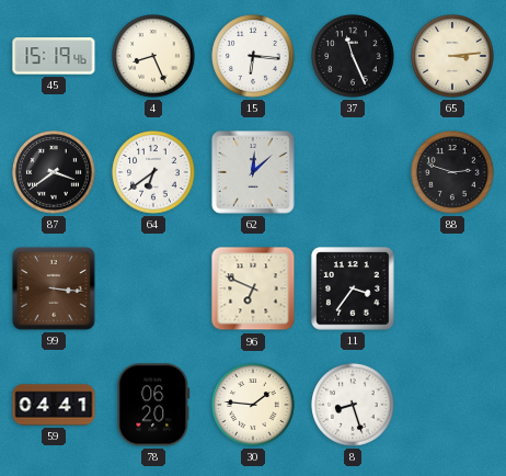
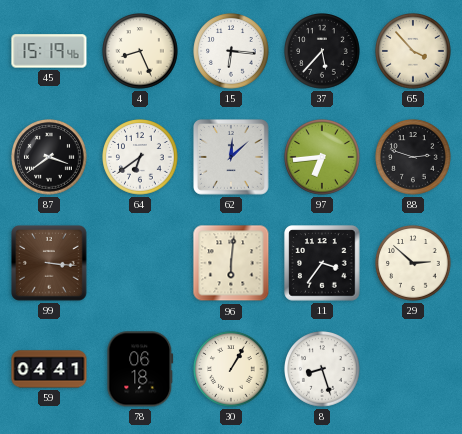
37: 11:26 -> 5:37 (322, 51)
65: 3:14 -> 3:53 (413, 51)
97: none -> 6:44 (322, 157)
96: 6:49 -> 6:01 (231, 263)
29: none -> 2:52 (413, 263)
78: 06:20 -> 06:18 (140, 369)
30: 1:46 -> 1:05 (231, 369)
